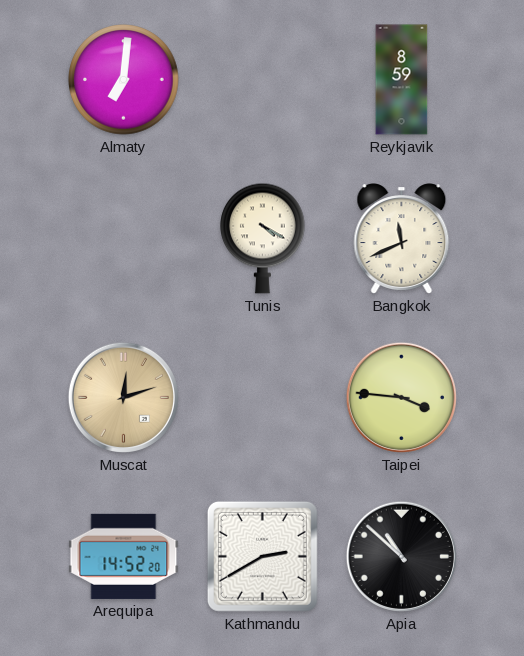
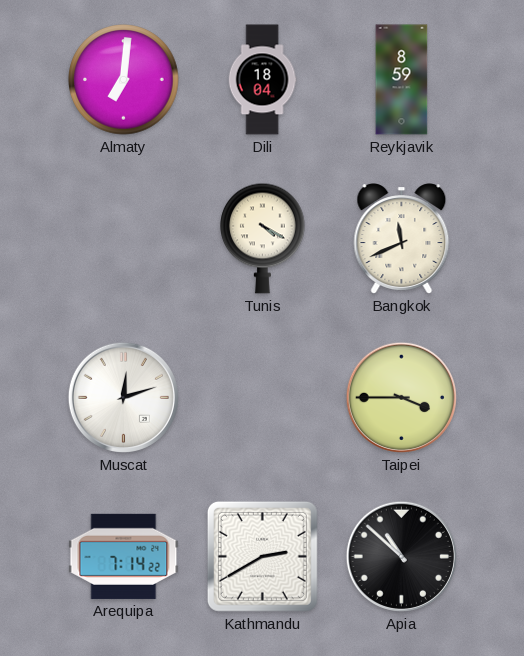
Dili: none -> 18:04 (262, 80)
Muscat dial: champagne -> white (123, 397)
Taipei: 3:46 -> 3:45 (401, 397)
Arequipa: 14:52 -> 7:14 (124, 556)
